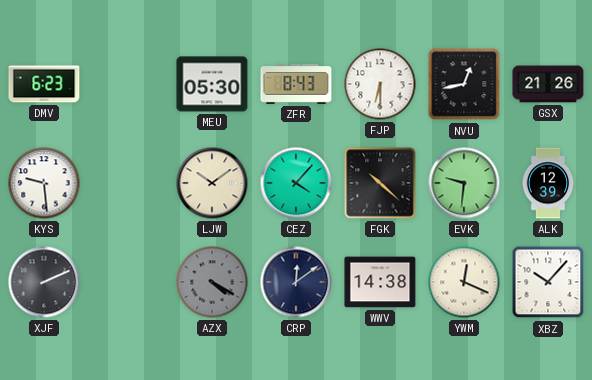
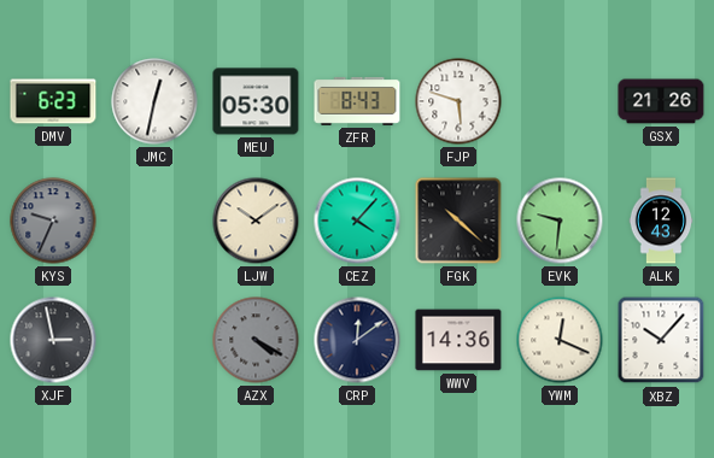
JMC: none -> 12:32 (154, 101)
FJP: 6:30 -> 5:48 (458, 101)
NVU: 12:43 -> none (464, 84)
KYS: 9:29 -> 9:34 (53, 221)
KYS dial: white -> grey (53, 221)
ALK: 12:39 -> 12:43 (661, 221)
XJF: 2:11 -> 2:58 (53, 340)
WWV: 14:38 -> 14:36 (458, 340)
